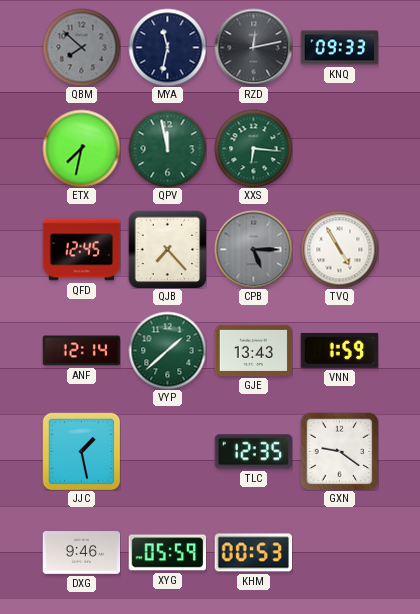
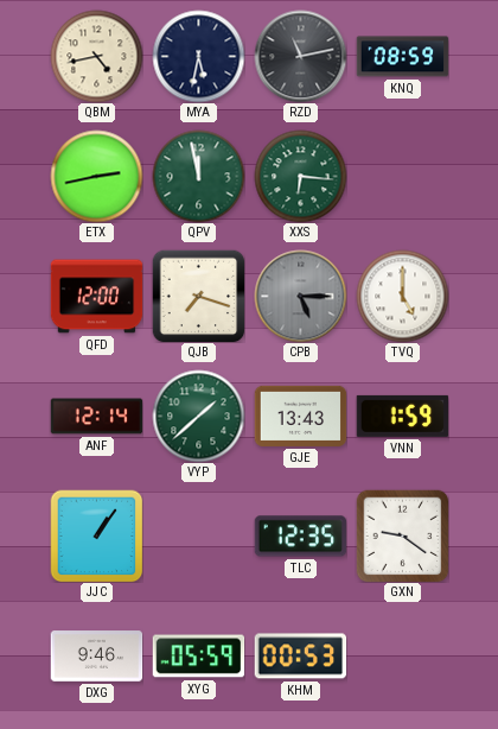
QBM: 7:52 -> 4:43 (96, 56)
QBM dial: grey -> cream (96, 56)
MYA: 11:32 -> 5:32 (198, 56)
RZD: 12:13 -> 11:13 (300, 56)
KNQ: 09:33 -> 08:59 (402, 57)
ETX: 7:32 -> 2:43 (96, 176)
QFD: 12:45 -> 12:00 (96, 297)
QJB: 7:23 -> 7:18 (198, 296)
TVQ: 4:55 -> 5:00 (402, 296)
JJC: 1:28 -> 1:06 (96, 535)
